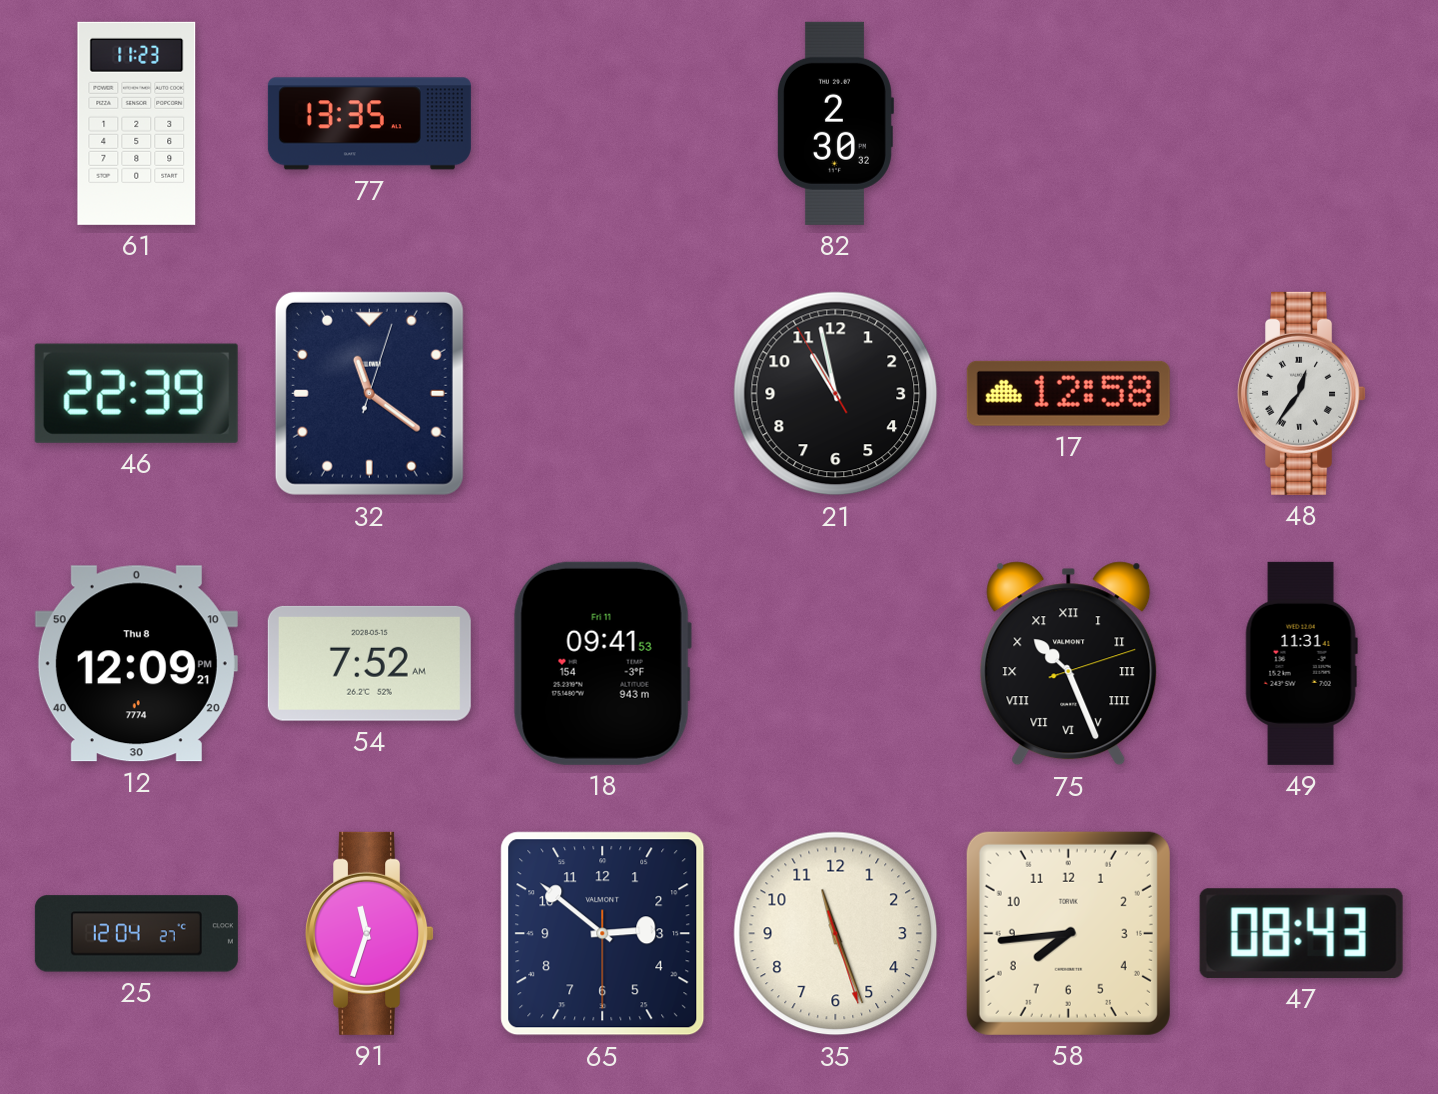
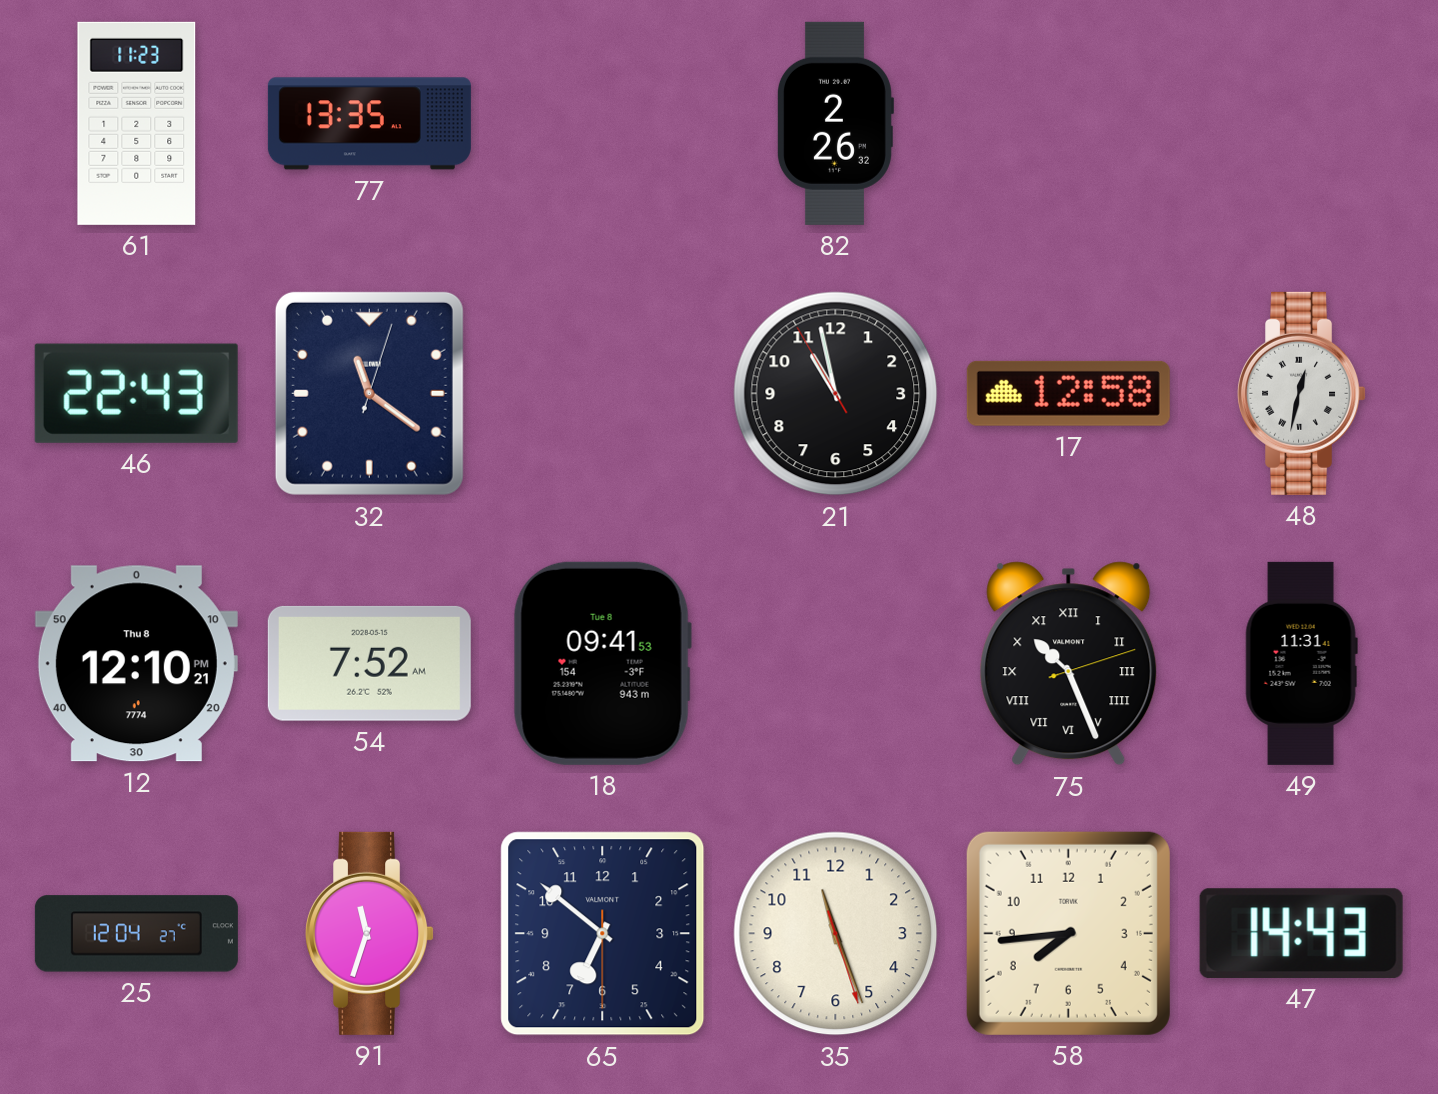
82: 2:30 -> 2:26 (835, 123)
46: 22:39 -> 22:43 (136, 393)
48: 12:36 -> 12:32 (1302, 393)
12: 12:09 -> 12:10 (136, 664)
18 date: Fri 11 -> Tue 8 (602, 663)
65: 2:51 -> 6:51 (603, 934)
47: 08:43 -> 14:43 (1301, 933)
